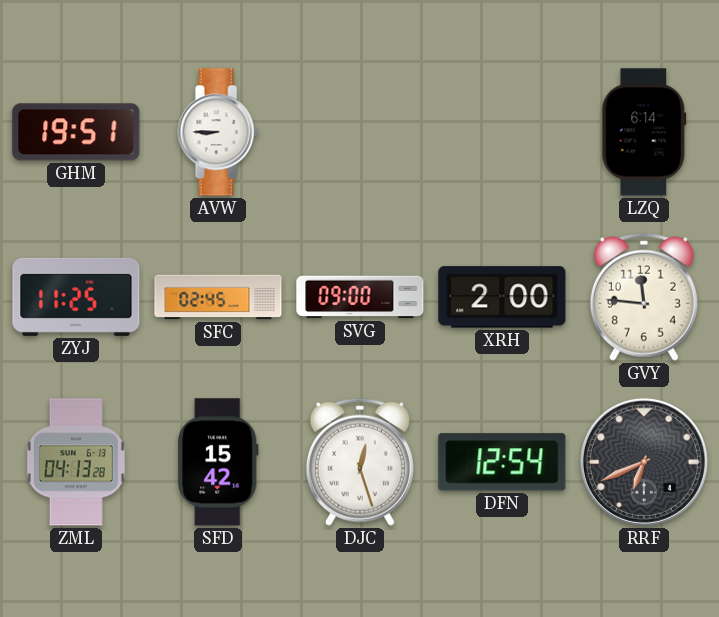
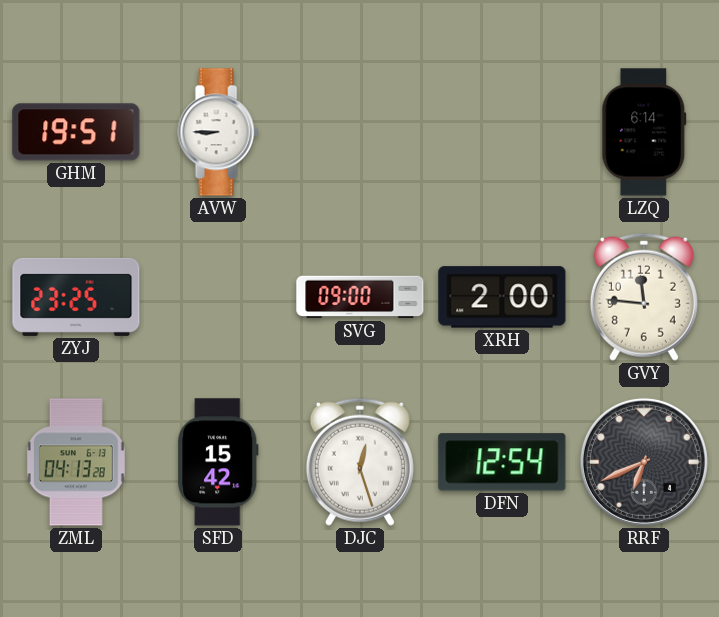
ZYJ: 11:25 -> 23:25 (76, 297)
SFC: 02:45 -> none (218, 297)
